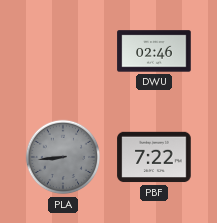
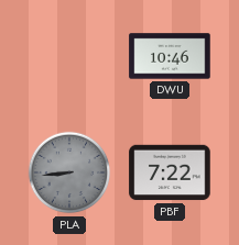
DWU: 02:46 -> 10:46 (170, 56)
